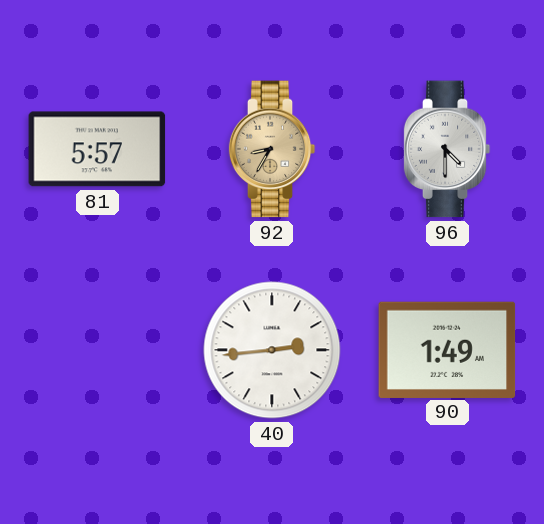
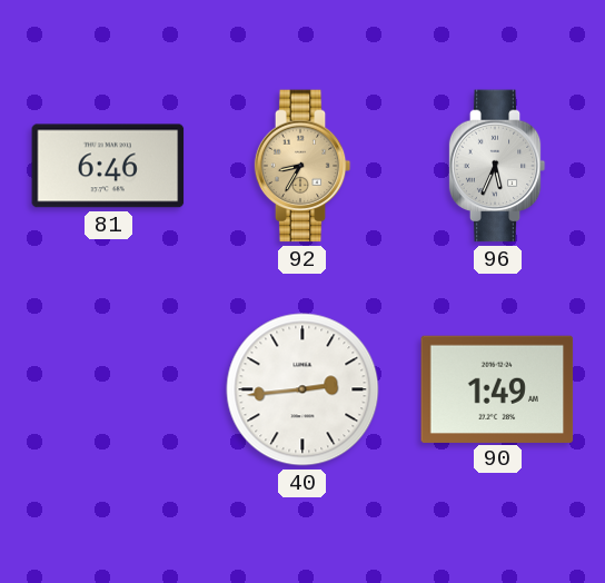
81: 5:57 -> 6:46 (108, 166)
96: 4:30 -> 5:34 (497, 166)
